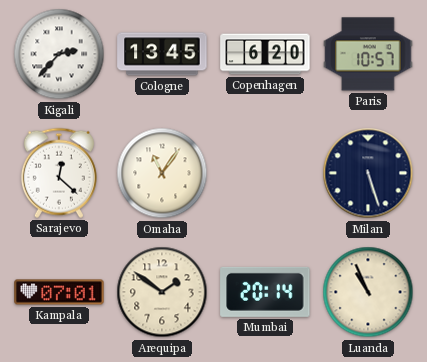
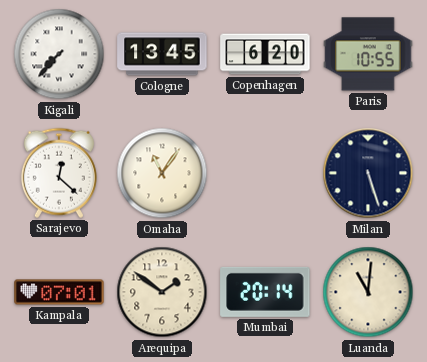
Kigali: 2:37 -> 7:37 (59, 54)
Paris: 10:57 -> 10:55 (368, 54)
Luanda: 10:56 -> 11:01 (368, 292)
